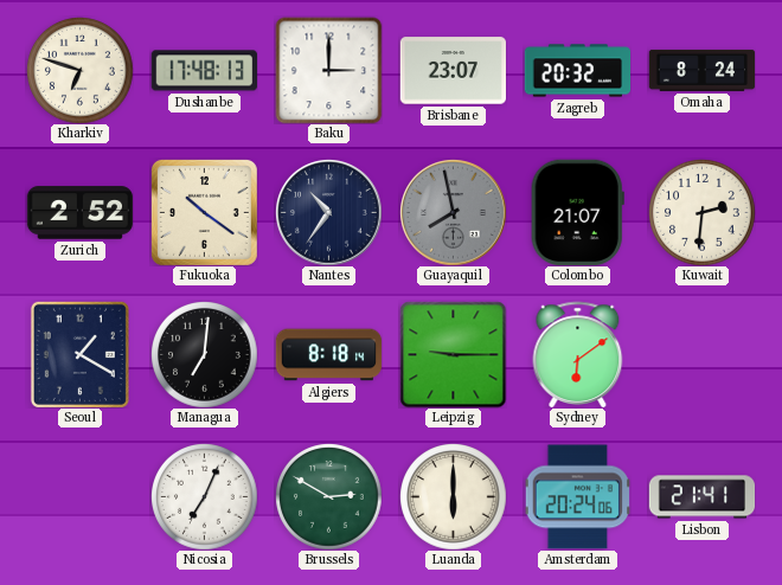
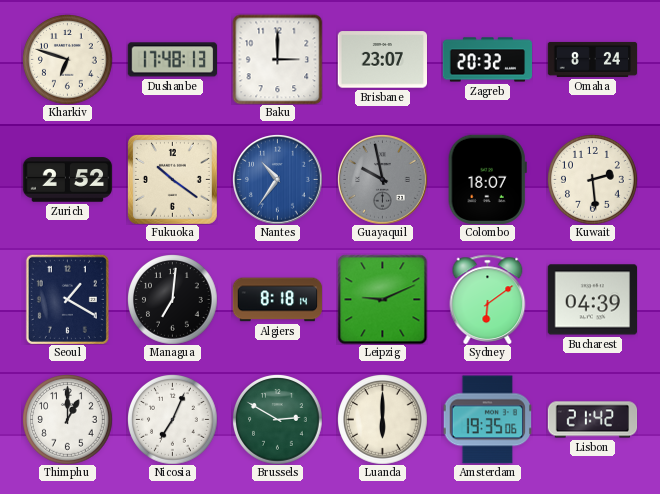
Nantes dial: navy -> blue (278, 180)
Guayaquil: 7:58 -> 9:58 (383, 180)
Colombo: 21:07 -> 18:07 (487, 179)
Kuwait: 2:31 -> 2:29 (593, 180)
Leipzig: 9:15 -> 9:11 (382, 299)
Bucharest: none -> 04:39 (592, 300)
Thimphu: none -> 1:00 (68, 420)
Amsterdam: 20:24 -> 19:35 (487, 420)
Lisbon: 21:41 -> 21:42 (592, 420)
